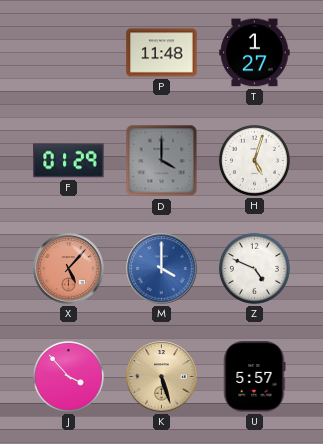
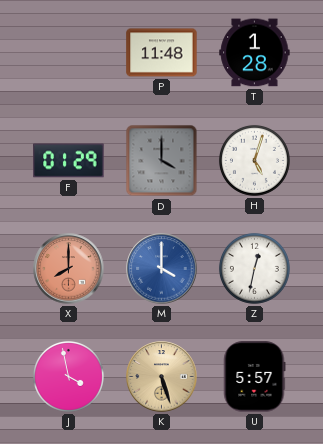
T: 1:27 -> 1:28 (255, 53)
X: 5:07 -> 8:00 (69, 269)
Z: 4:49 -> 12:32 (254, 268)
J: 3:53 -> 3:58 (68, 376)
